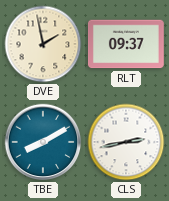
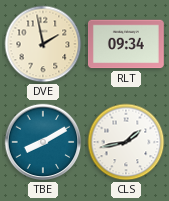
RLT: 09:37 -> 09:34 (127, 44)
CLS: 2:43 -> 1:43 (126, 142)
